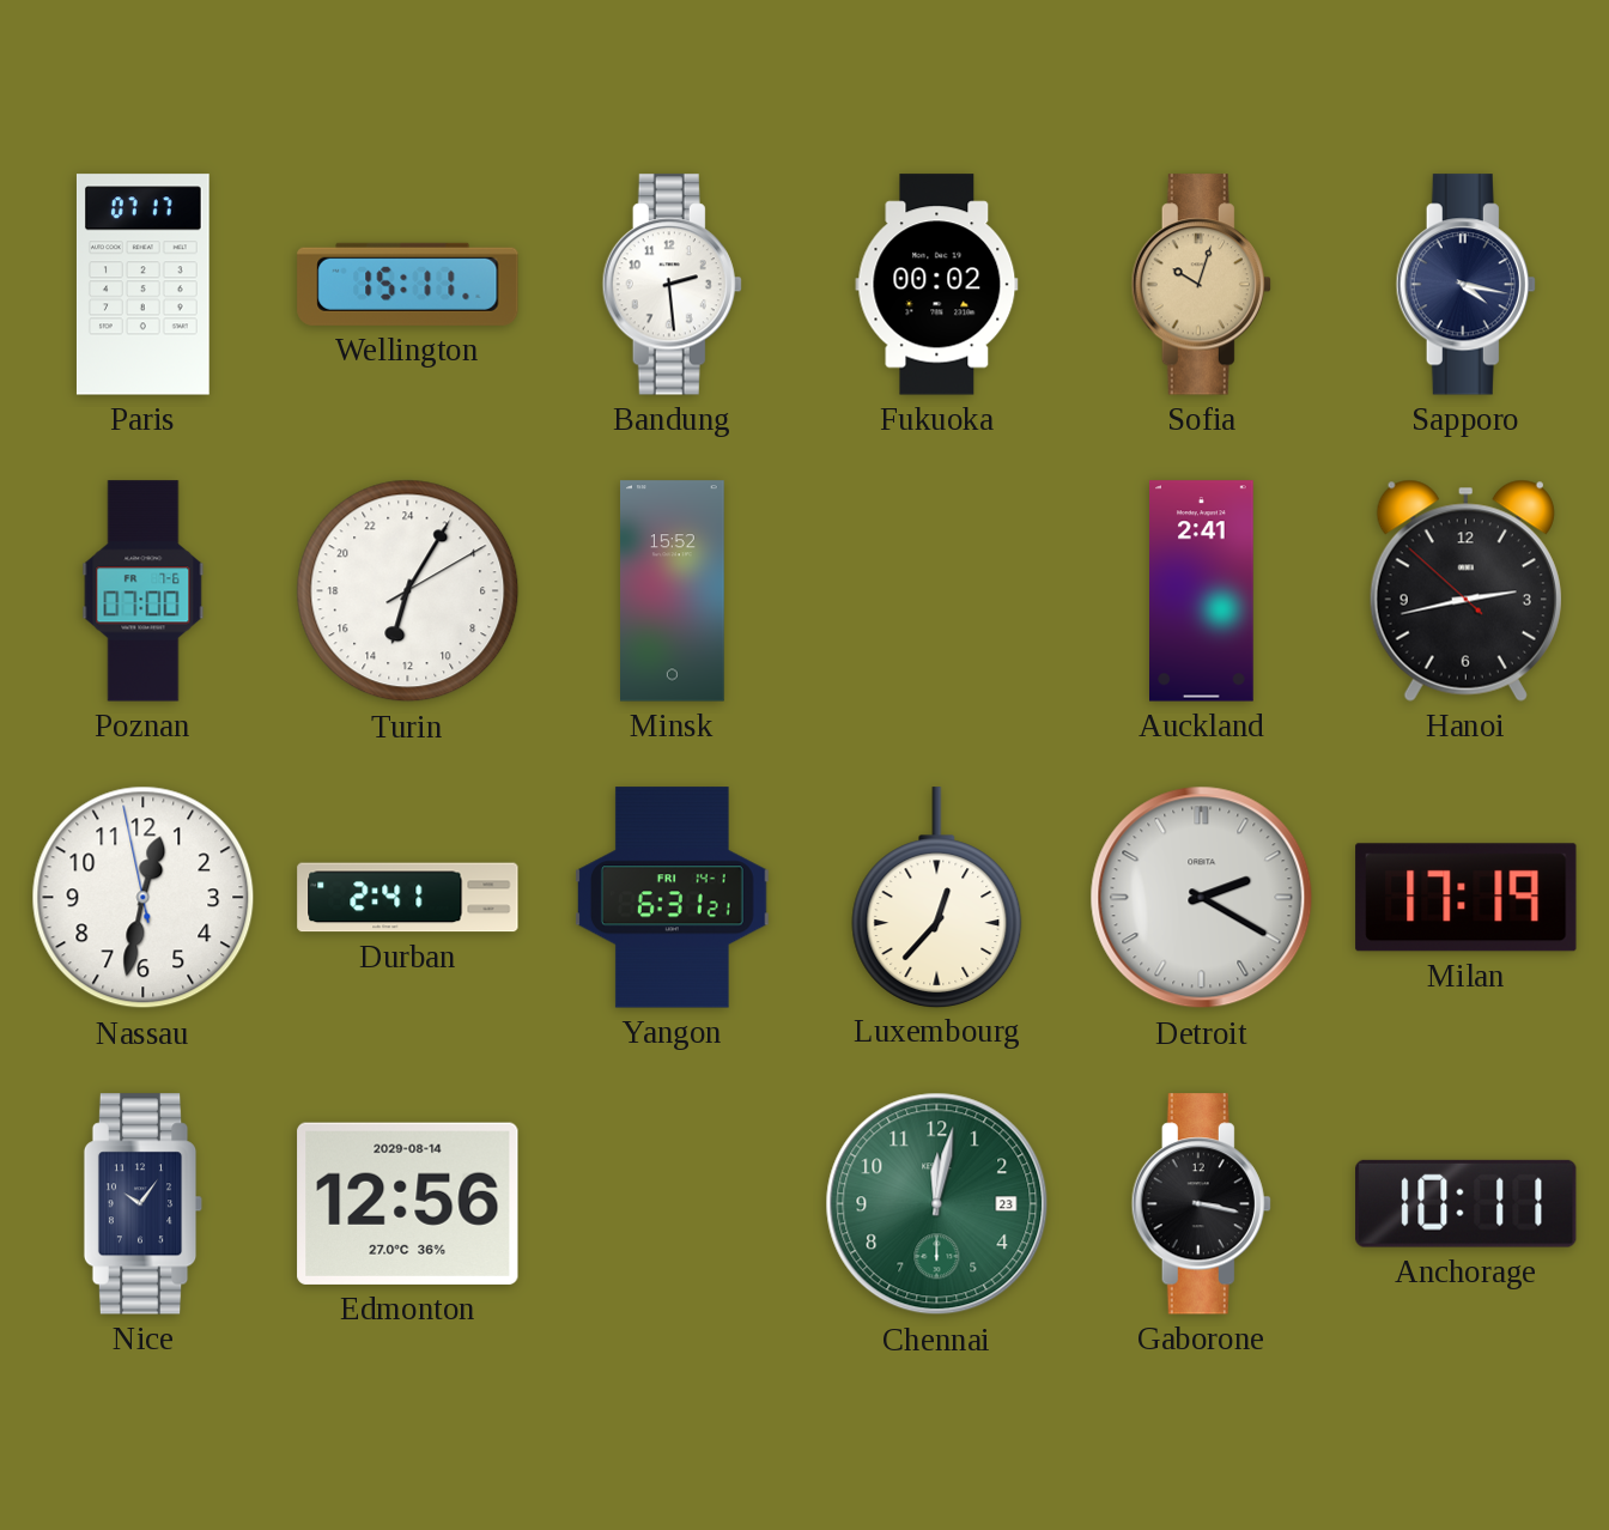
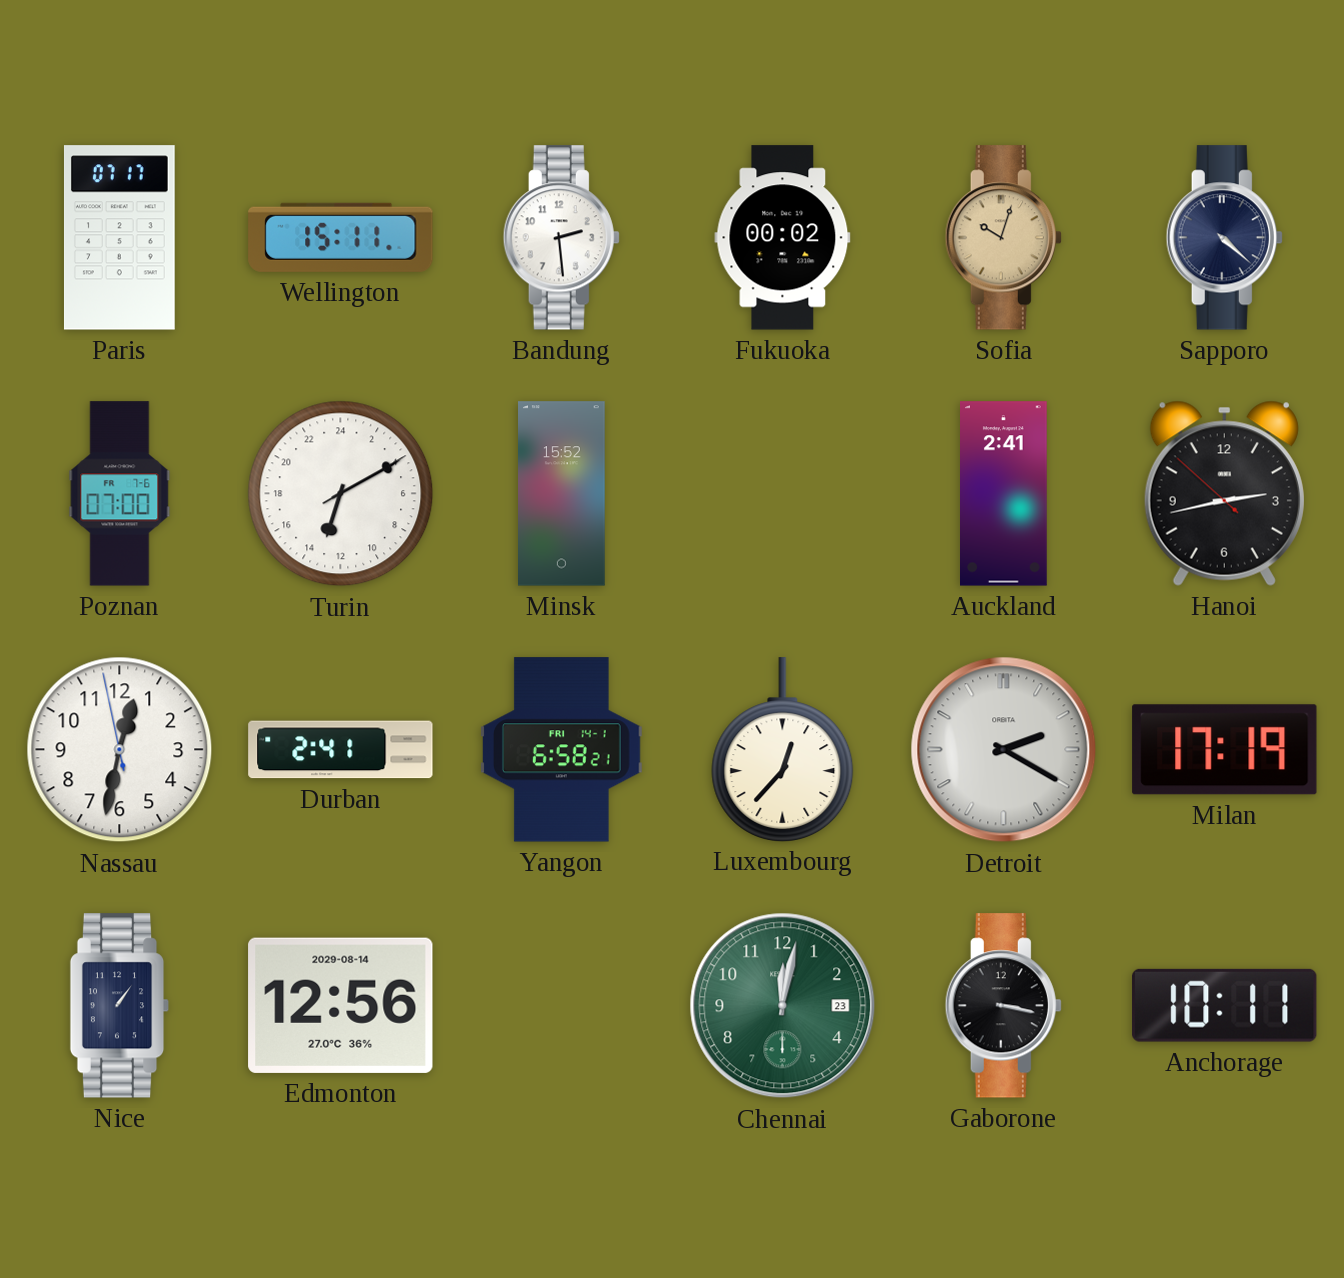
Sapporo: 4:17 -> 4:22 (1224, 238)
Turin: 13:05 -> 13:10 (341, 494)
Yangon: 6:31 -> 6:58 (561, 750)
Nice: 10:06 -> 1:06 (120, 1006)
